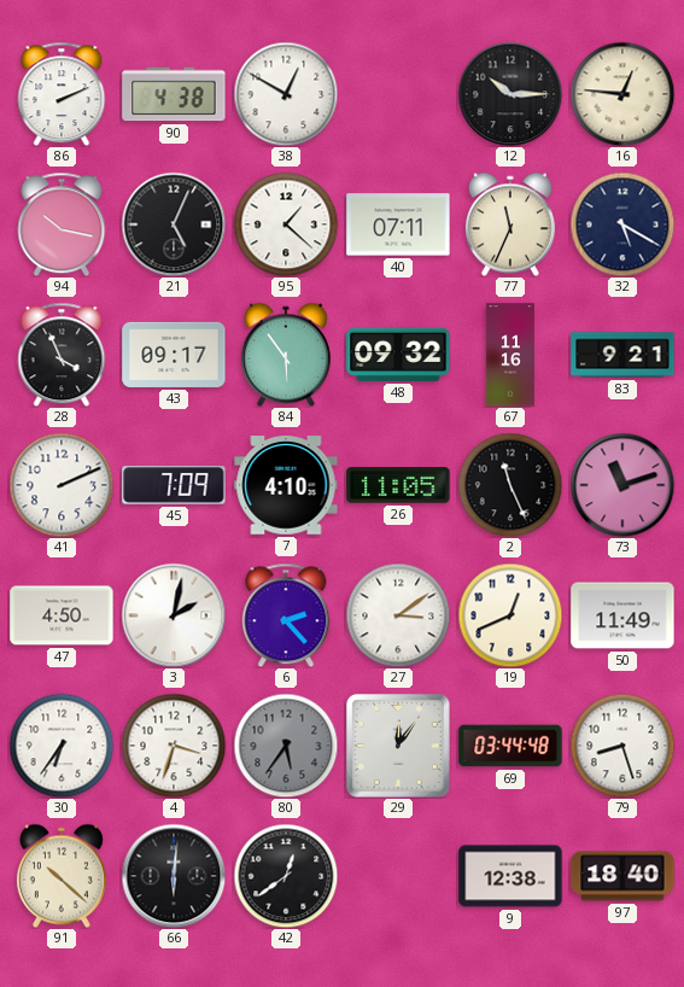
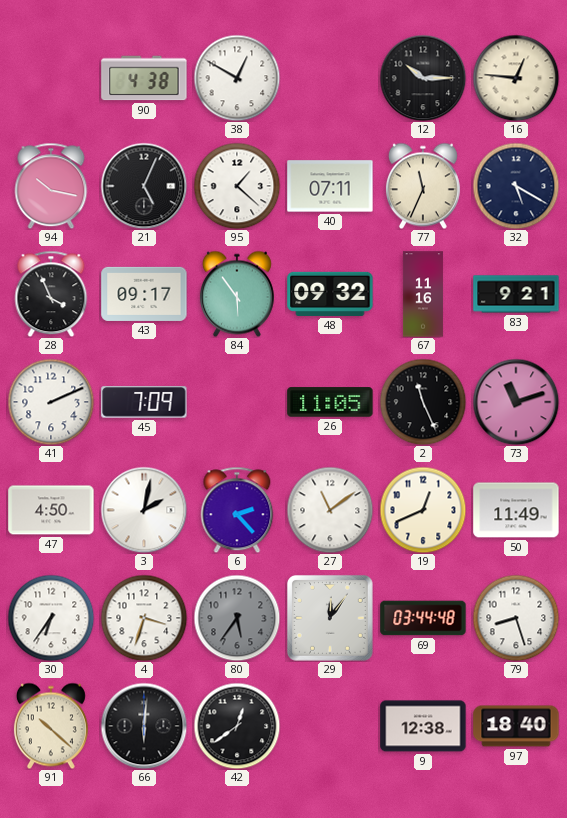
86: 2:11 -> none (62, 94)
7: 4:10 -> none (286, 485)
27: 3:09 -> 11:09 (330, 510)
